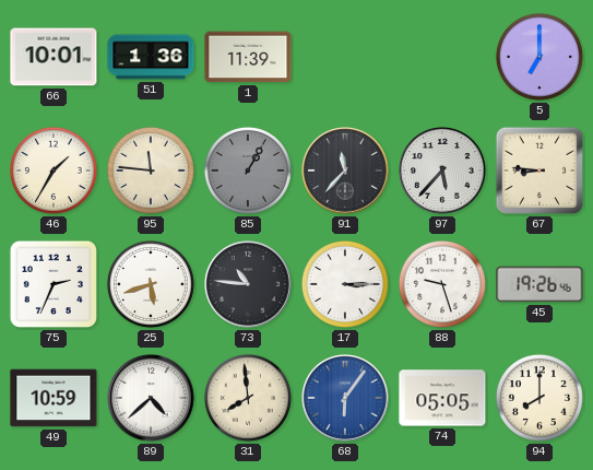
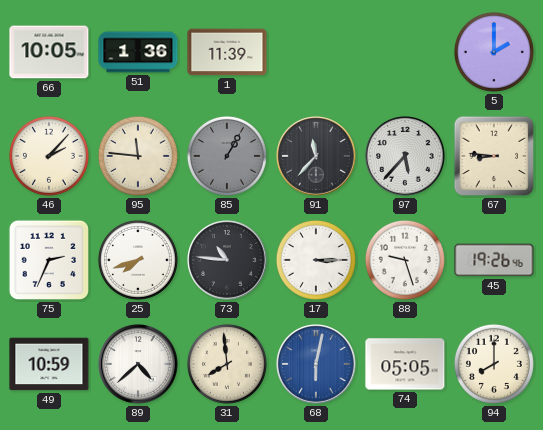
66: 10:01 -> 10:05 (49, 52)
5: 7:00 -> 2:00 (494, 52)
46: 1:35 -> 2:07 (49, 156)
25: 5:42 -> 7:42 (138, 260)
68: 6:06 -> 6:02 (316, 364)
